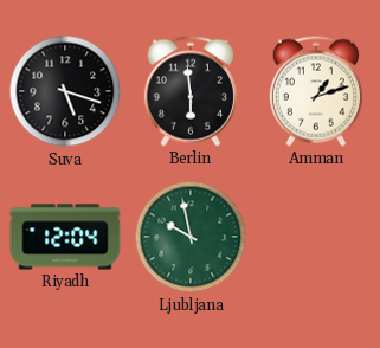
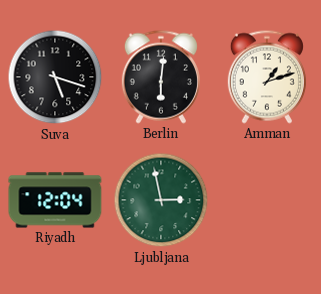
Berlin: 5:59 -> 6:01 (161, 77)
Ljubljana: 9:58 -> 2:58 (161, 200)
